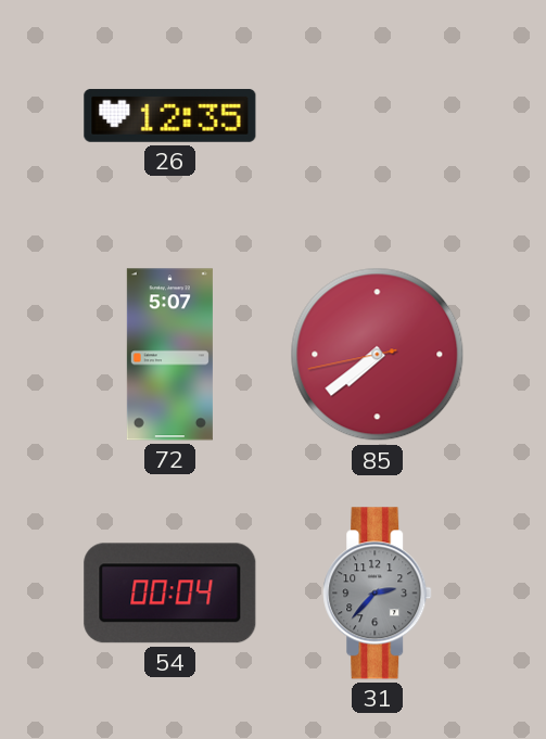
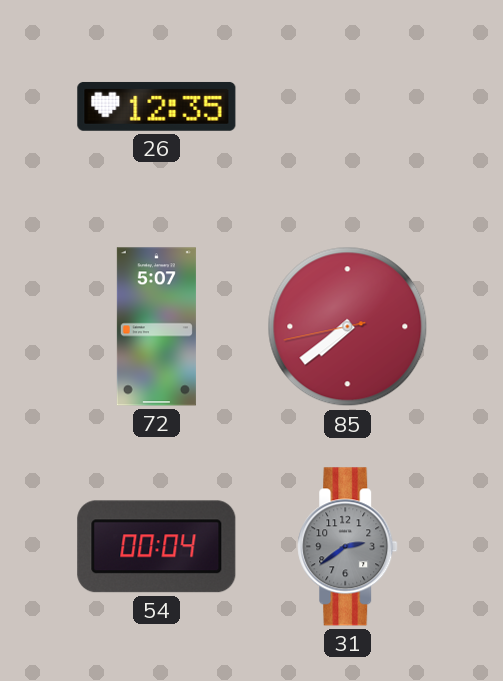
31: 2:37 -> 2:39 (348, 547)
